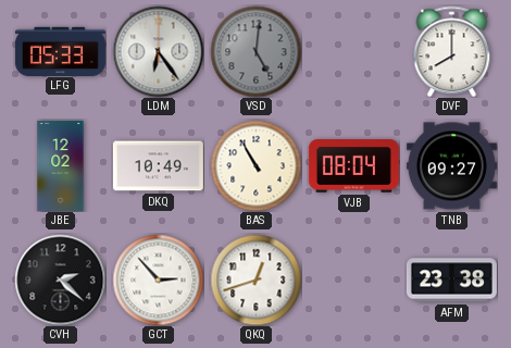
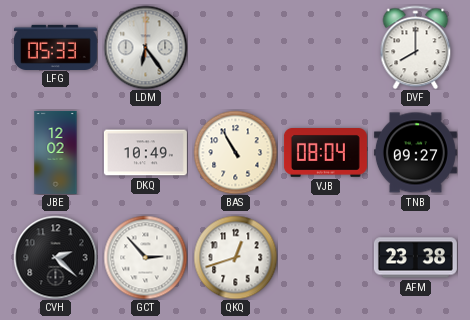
VSD: 5:01 -> none (255, 51)
